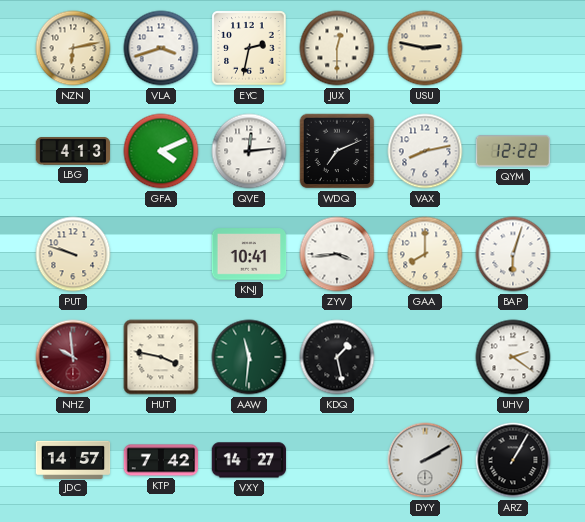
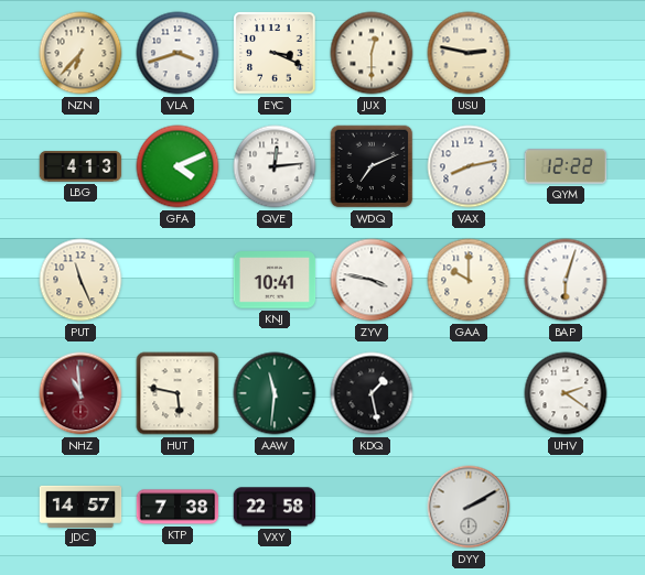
NZN: 6:13 -> 6:37 (80, 53)
EYC: 2:32 -> 3:19 (275, 53)
PUT: 9:48 -> 11:26 (80, 280)
ZYV: 3:44 -> 3:47 (372, 280)
GAA: 8:00 -> 10:00 (469, 280)
NHZ: 9:59 -> 10:59 (80, 393)
HUT: 3:47 -> 5:47 (178, 393)
KTP: 7:42 -> 7:38 (178, 507)
VXY: 14:27 -> 22:58 (275, 507)
ARZ: 1:05 -> none (513, 460)
